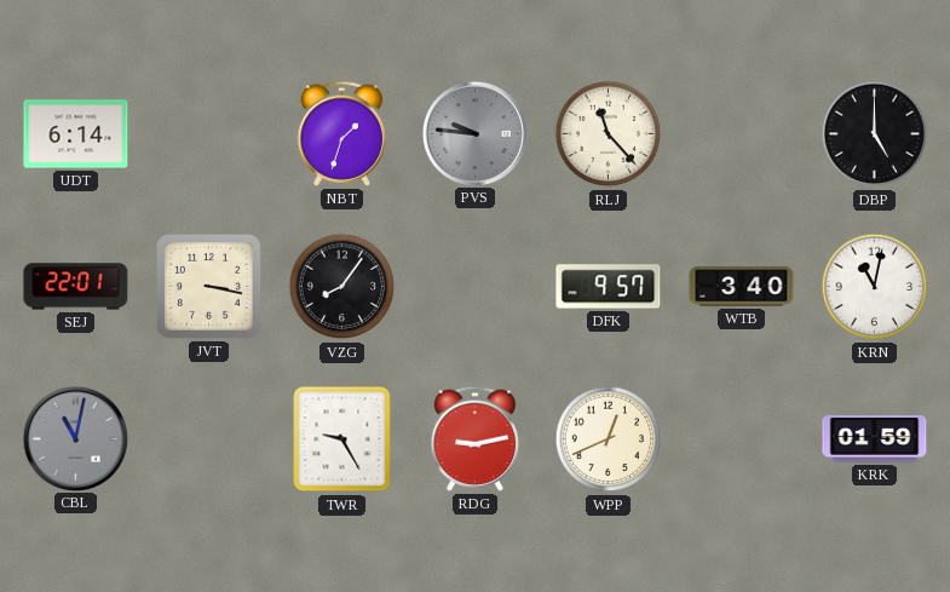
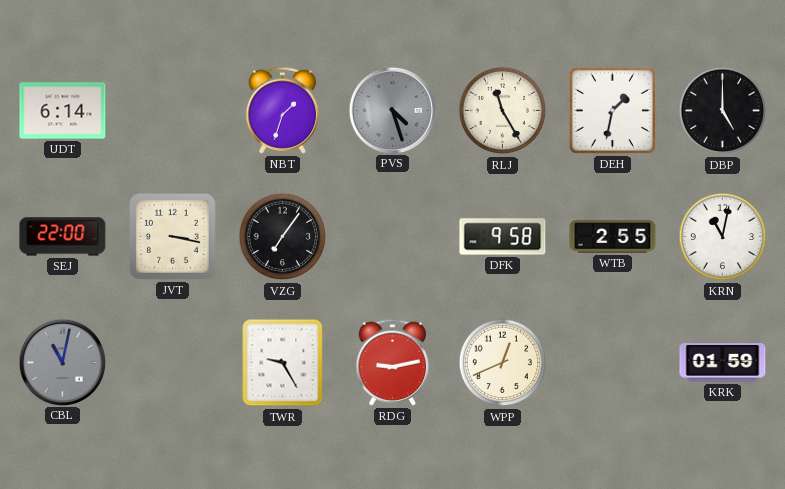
PVS: 9:46 -> 4:27 (392, 110)
RLJ: 11:23 -> 11:25 (503, 111)
DEH: none -> 1:32 (612, 110)
SEJ: 22:01 -> 22:00 (63, 237)
VZG: 8:06 -> 7:06 (283, 237)
DFK: 9:57 -> 9:58 (503, 237)
WTB: 3:40 -> 2:55 (613, 237)
